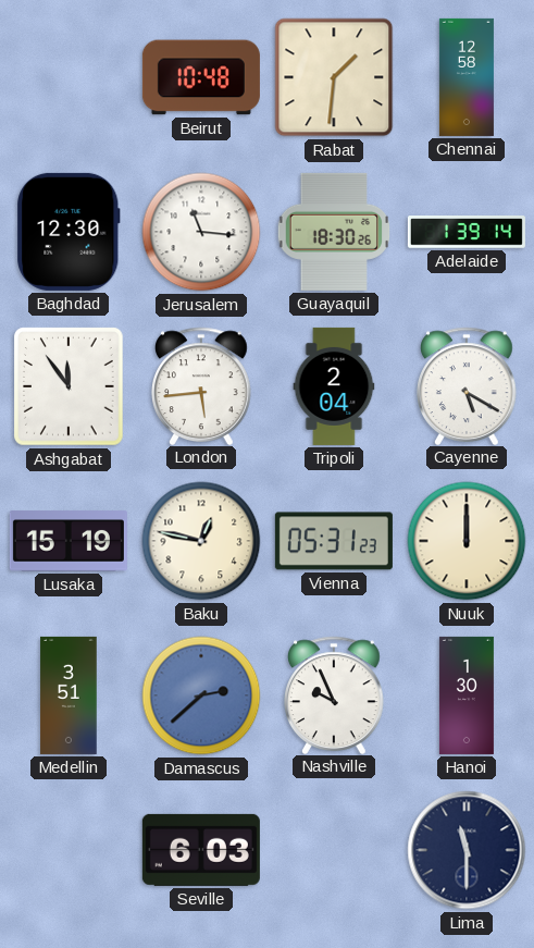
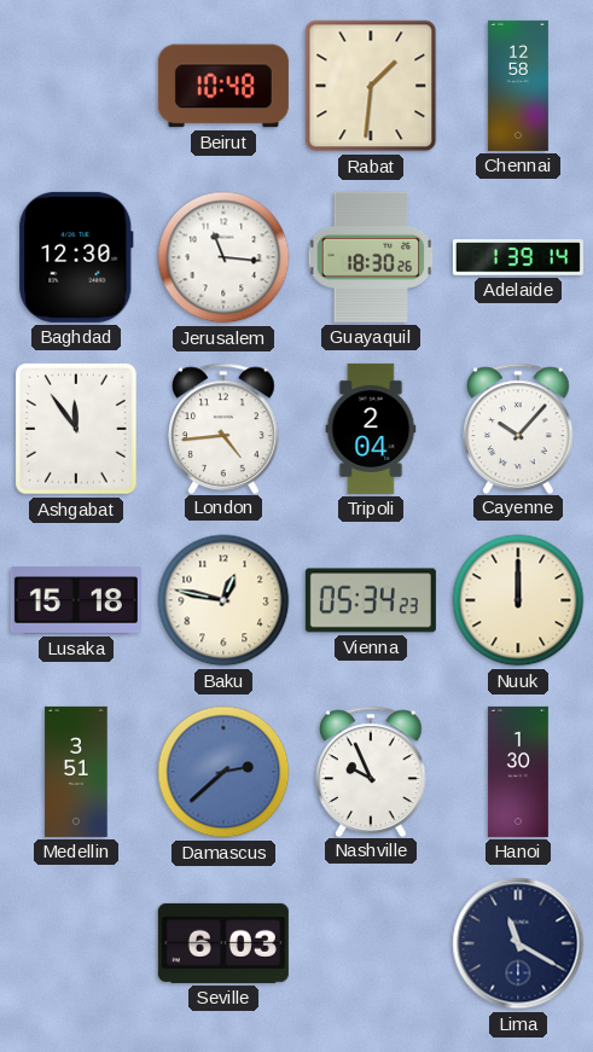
London: 5:44 -> 4:44 (225, 428)
Cayenne: 5:20 -> 10:07 (519, 428)
Lusaka: 15:19 -> 15:18 (76, 600)
Vienna: 05:31 -> 05:34 (371, 600)
Lima: 11:30 -> 11:20 (518, 943)
